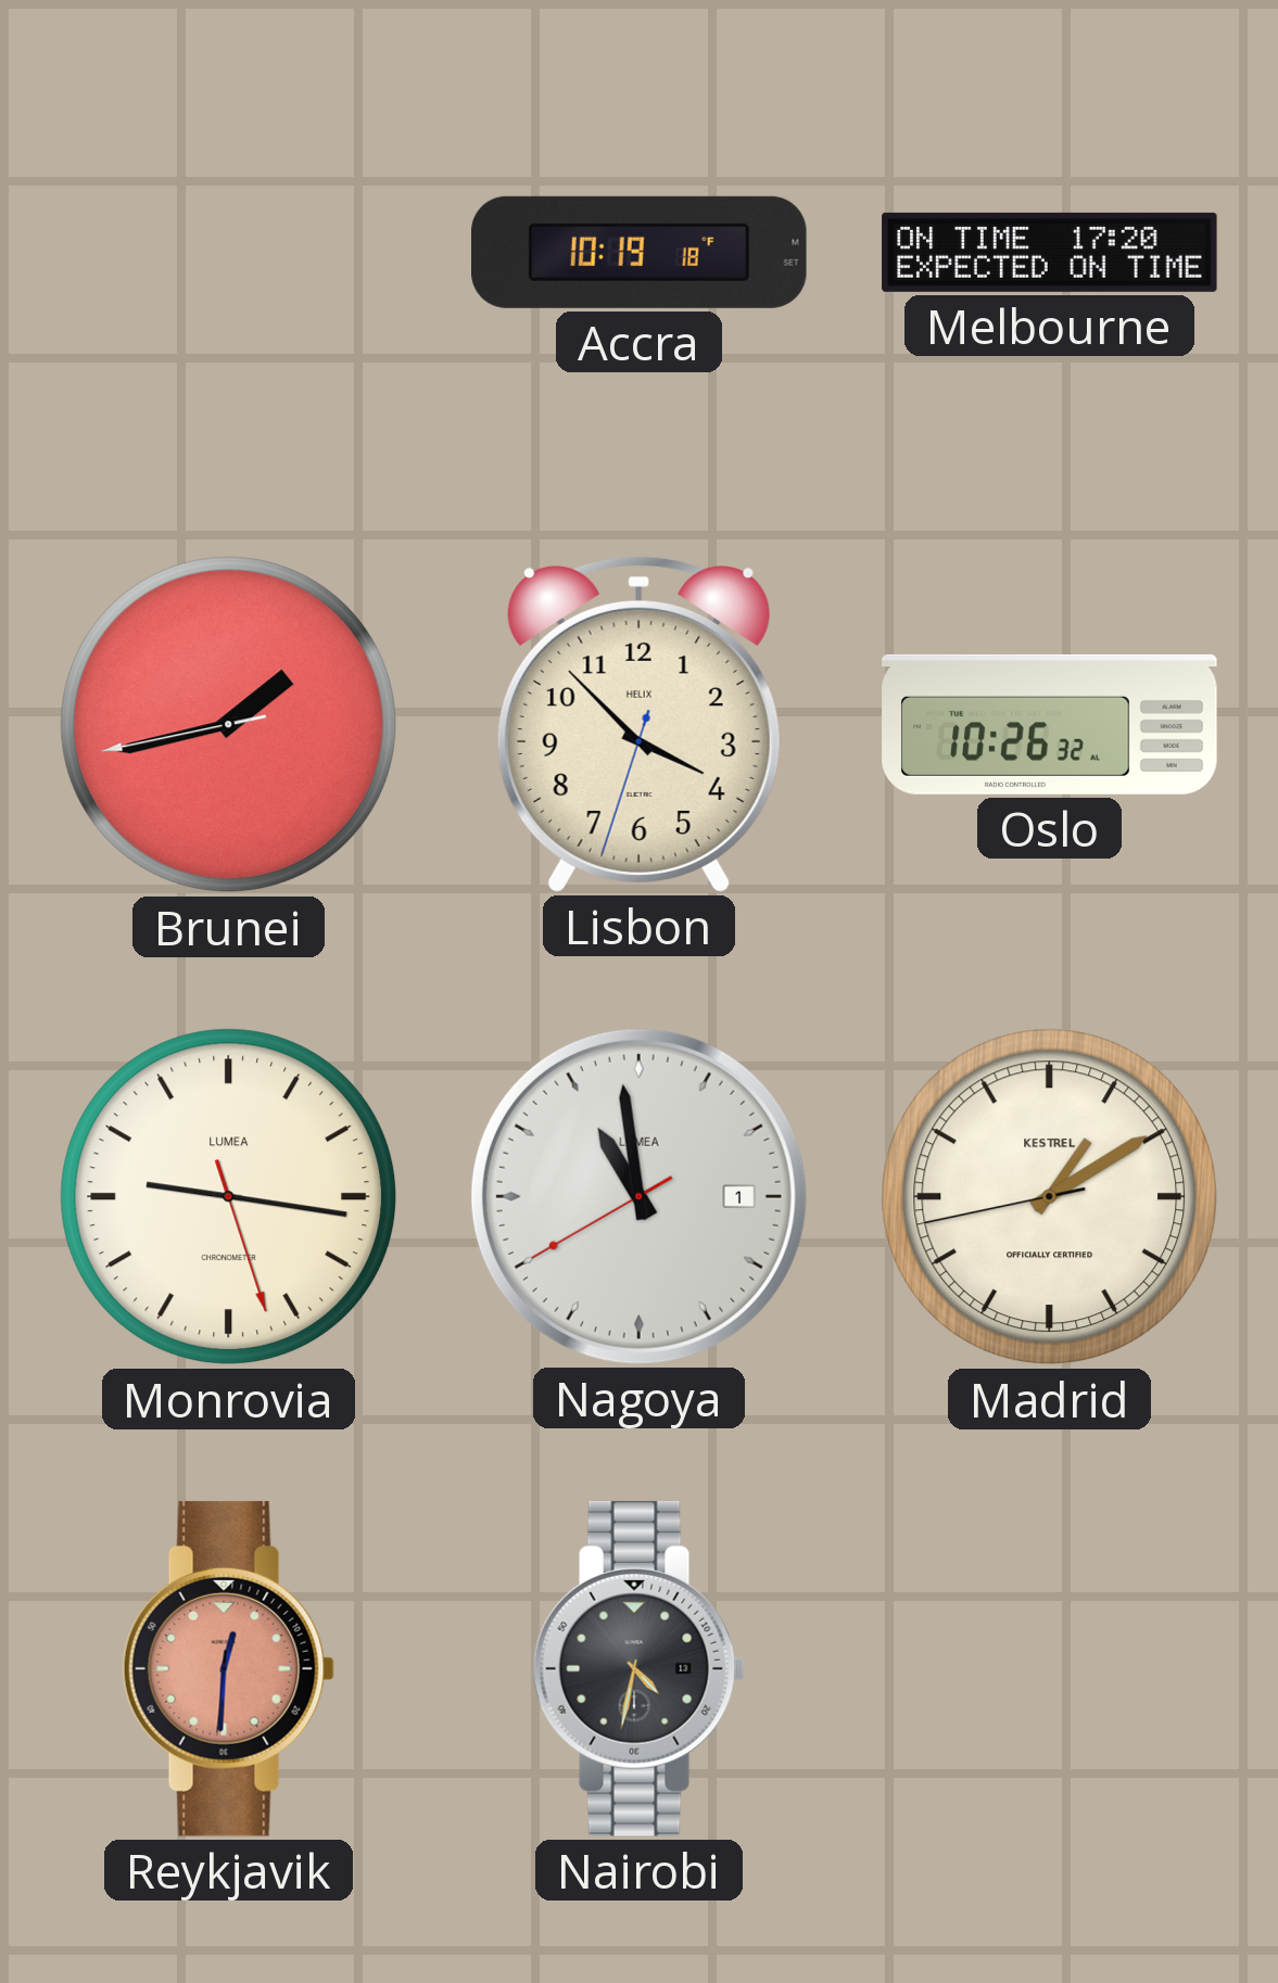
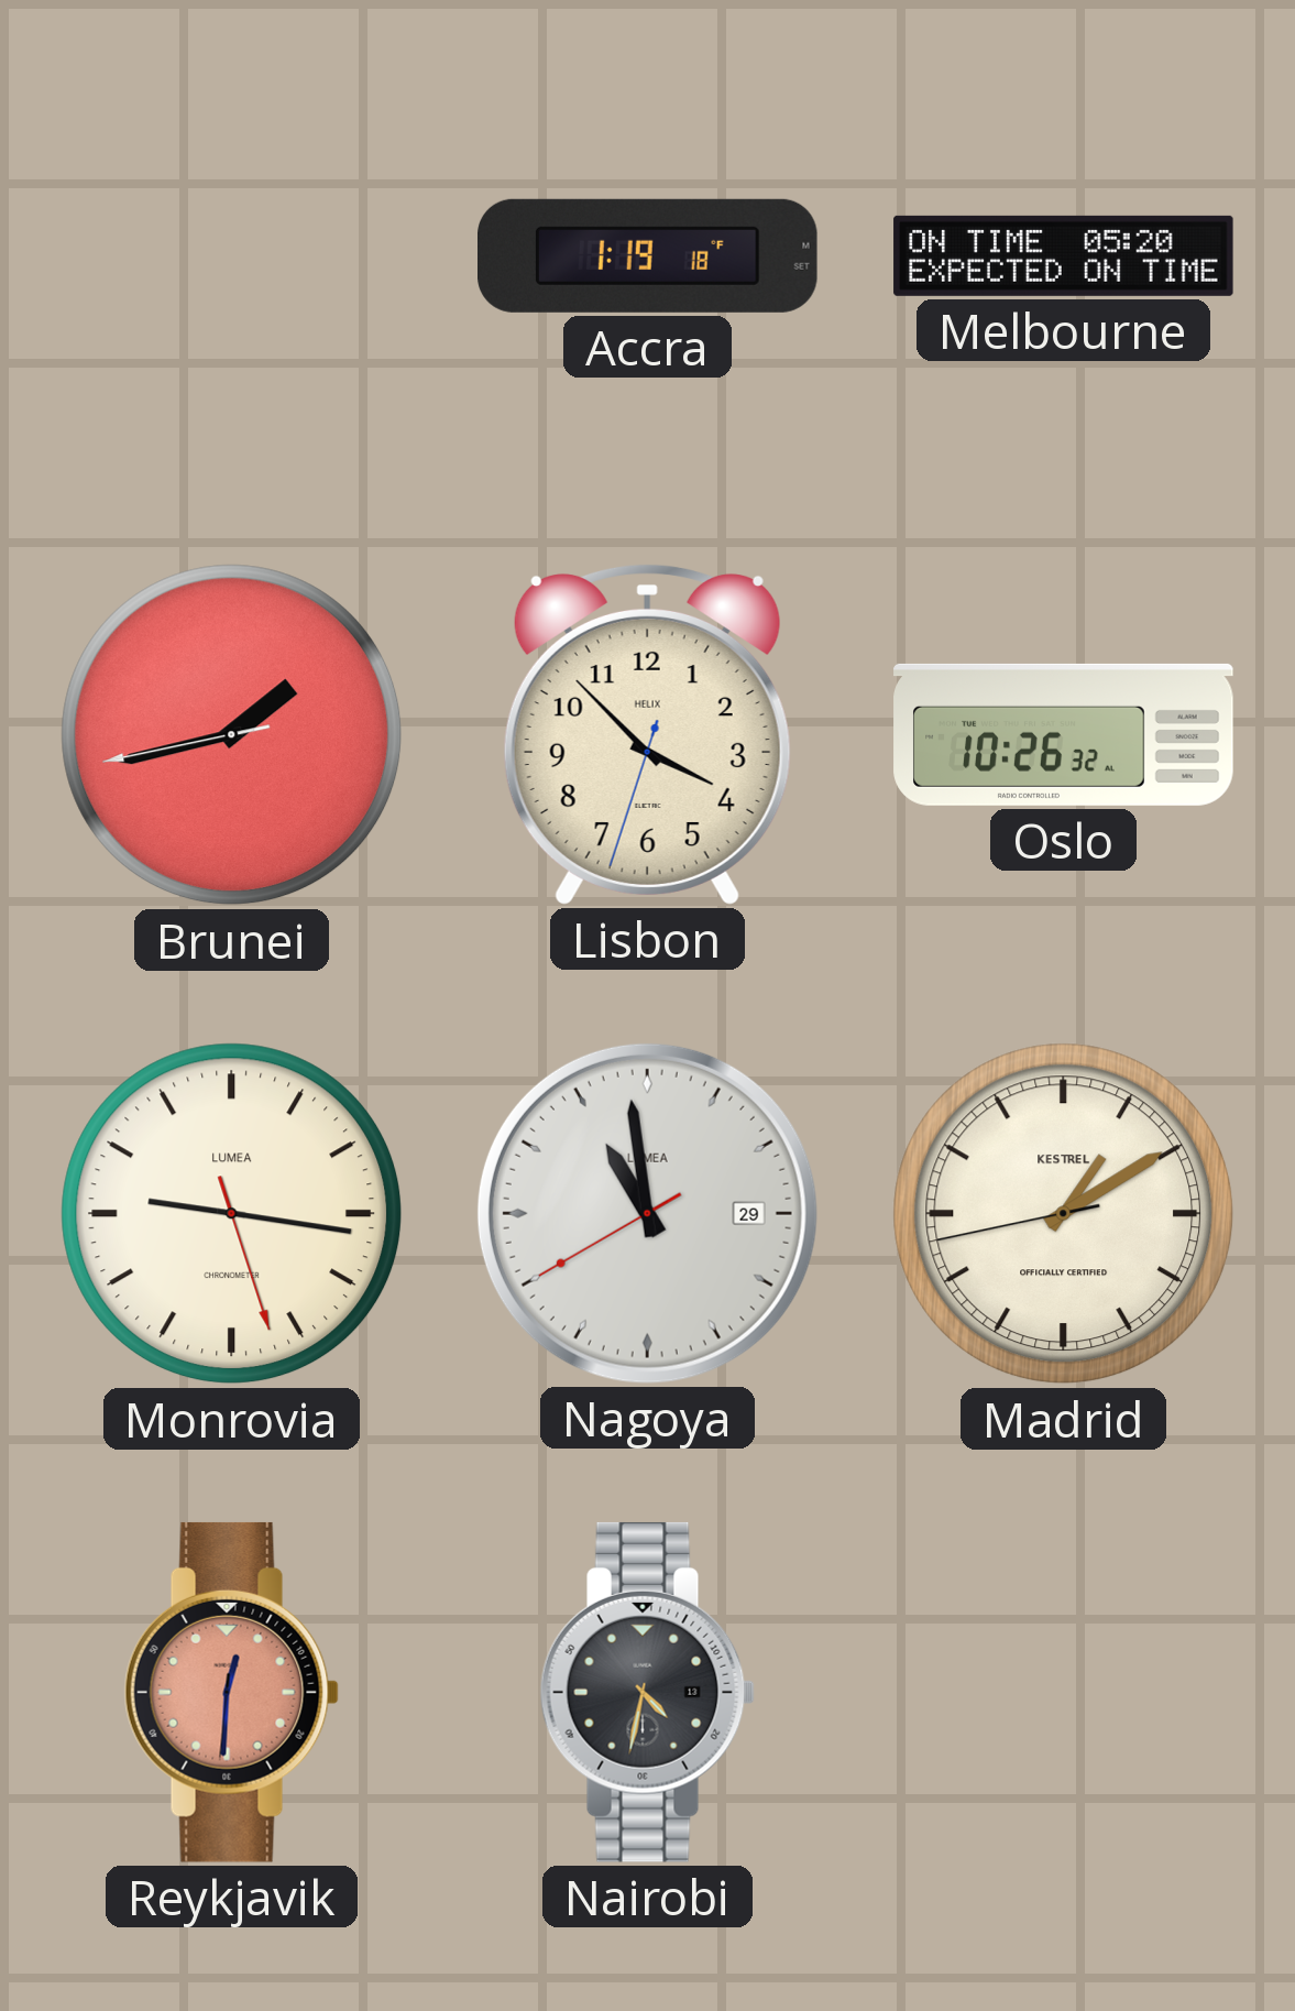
Accra: 10:19 -> 1:19 (648, 255)
Melbourne: 17:20 -> 05:20 (1064, 255)
Nagoya date: 1 -> 29 (647, 1213)
